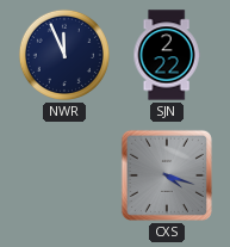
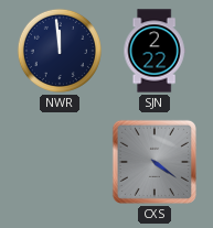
NWR: 11:56 -> 11:59 (60, 51)
CXS: 4:18 -> 4:21 (155, 162)
